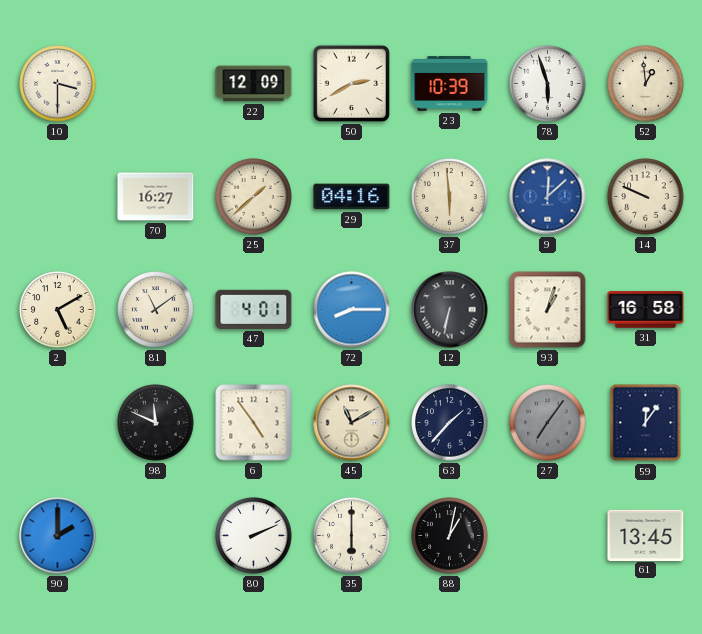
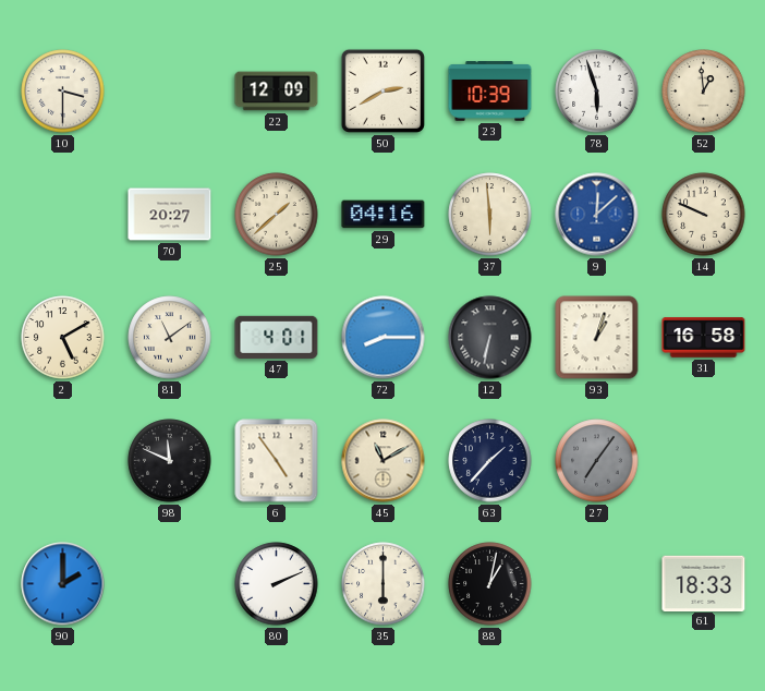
70: 16:27 -> 20:27 (170, 215)
59: 12:06 -> none (646, 423)
61: 13:45 -> 18:33 (704, 583)
